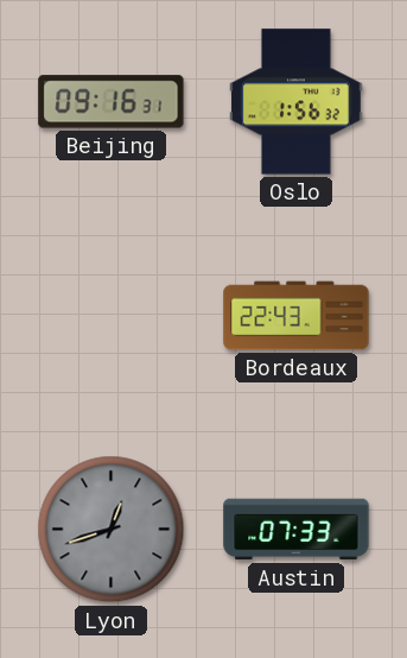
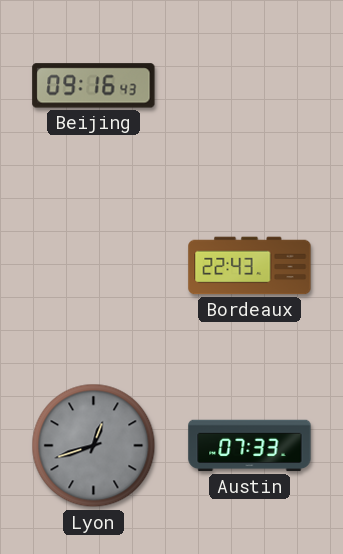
Beijing: 09:16:31 -> 09:16:43 (94, 86)
Oslo: 1:56 -> none (297, 102)
